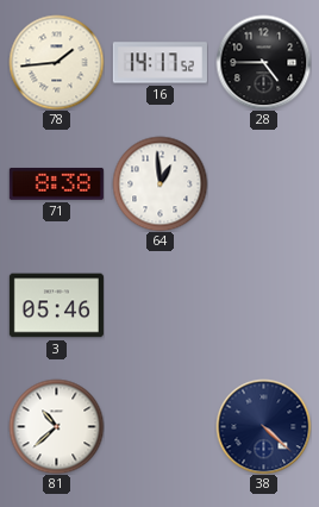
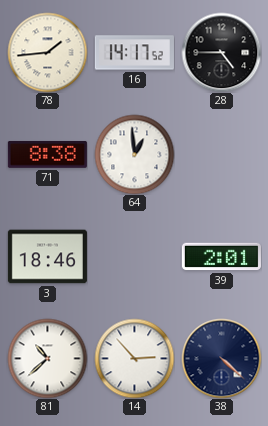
3: 05:46 -> 18:46 (47, 257)
39: none -> 2:01 (221, 257)
14: none -> 2:53 (134, 358)
